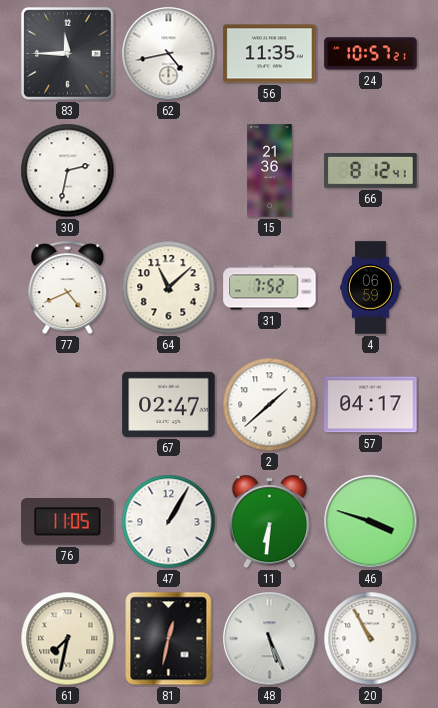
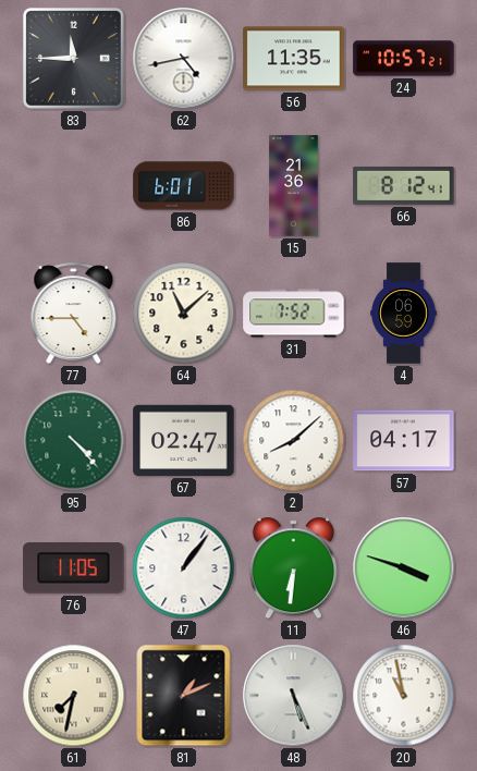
30: 2:32 -> none (68, 171)
86: none -> 6:01 (184, 186)
77: 4:41 -> 4:45 (74, 314)
95: none -> 4:23 (74, 441)
2: 1:38 -> 8:08 (294, 441)
47: 1:05 -> 1:06 (184, 568)
81: 12:32 -> 1:11 (184, 696)
20: 10:55 -> 10:58 (404, 696)
